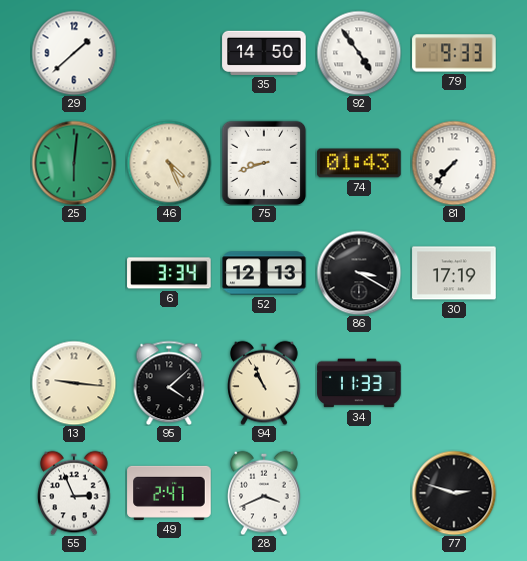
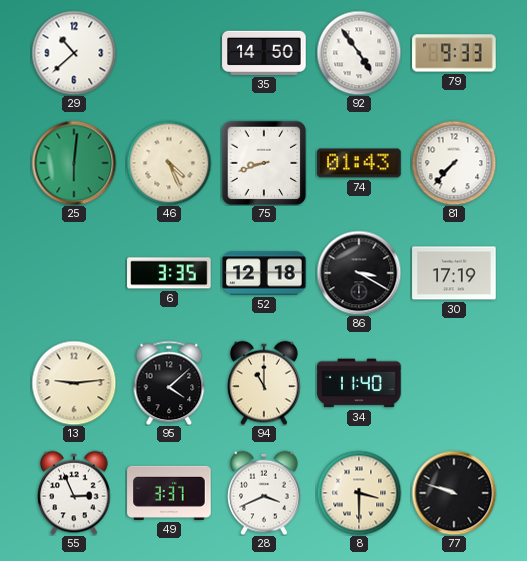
29: 1:38 -> 10:38 (74, 53)
6: 3:34 -> 3:35 (169, 273)
52: 12:13 -> 12:18 (264, 273)
13: 9:16 -> 9:14 (74, 383)
94: 10:56 -> 11:00 (264, 383)
34: 11:33 -> 11:40 (359, 383)
49: 2:47 -> 3:37 (169, 493)
8: none -> 3:30 (359, 493)
77: 2:48 -> 9:48 (454, 493)
